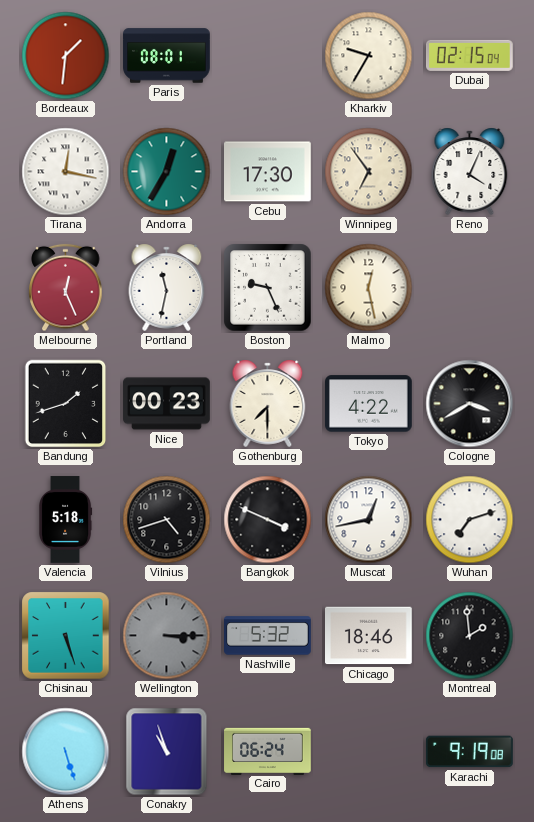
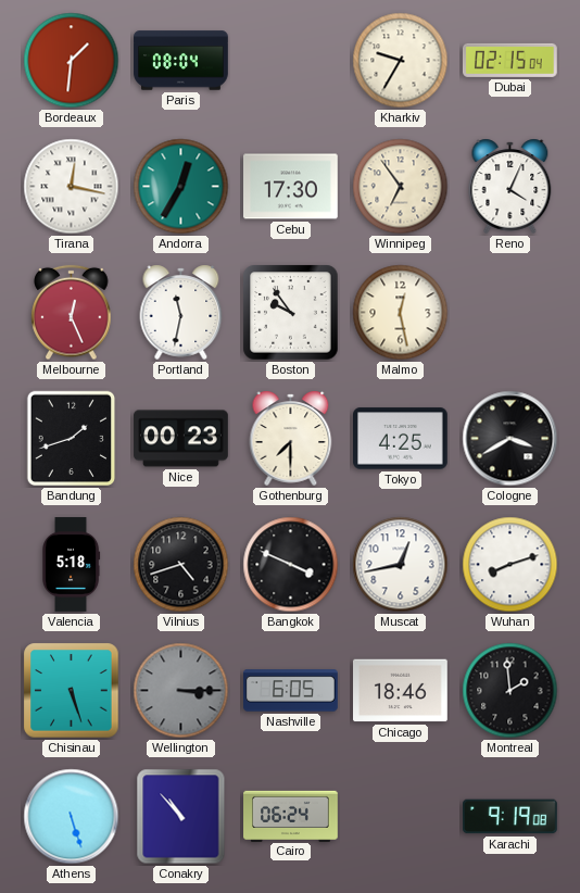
Paris: 08:01 -> 08:04 (181, 61)
Boston: 9:26 -> 9:54 (291, 313)
Tokyo: 4:22 -> 4:25 (401, 439)
Wuhan: 7:12 -> 8:12 (510, 565)
Nashville: 5:32 -> 6:05 (291, 691)
Conakry: 10:57 -> 10:53 (181, 817)
